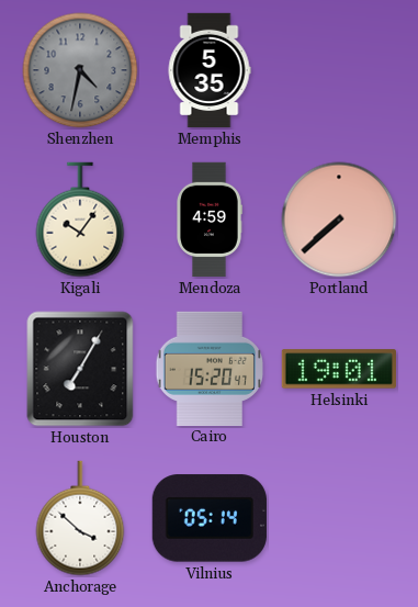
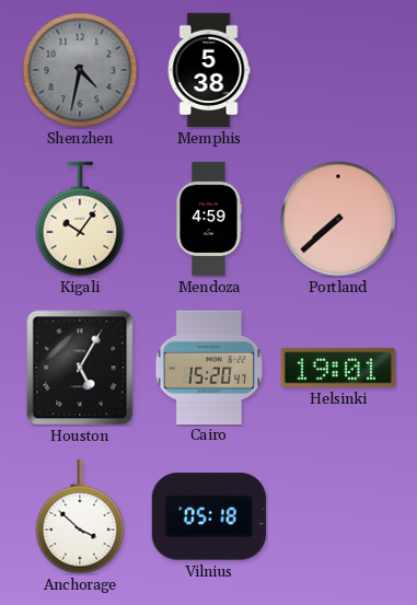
Memphis: 5:35 -> 5:38 (209, 70)
Houston: 7:05 -> 5:05 (80, 368)
Vilnius: 05:14 -> 05:18 (209, 516)
